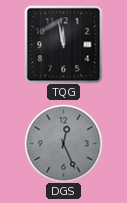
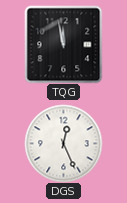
DGS dial: grey -> white (63, 143)
